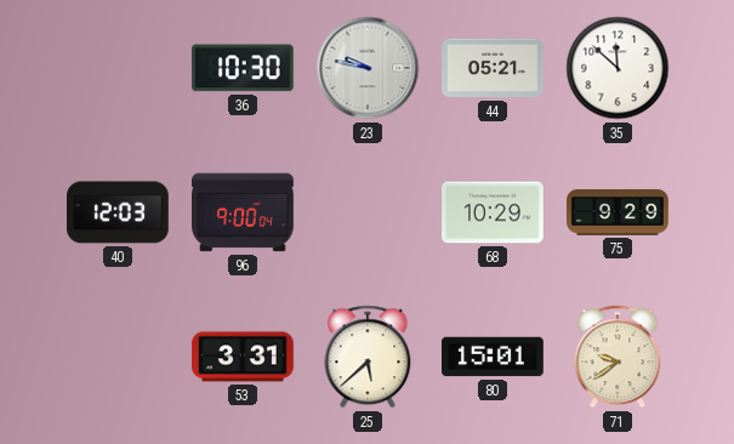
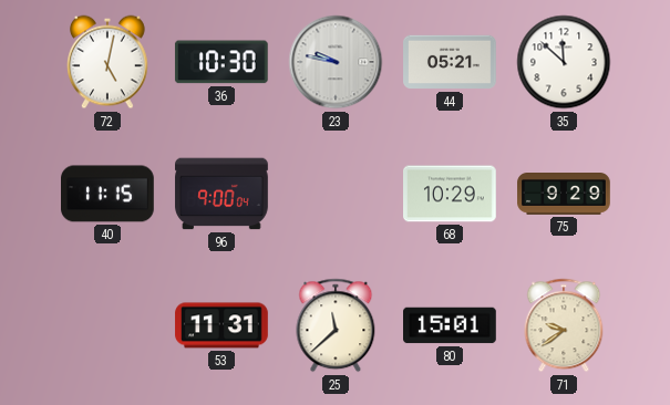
72: none -> 5:02 (109, 62)
40: 12:03 -> 11:15 (109, 194)
53: 3:31 -> 11:31 (221, 325)
25: 5:38 -> 11:38 (336, 325)
